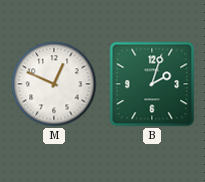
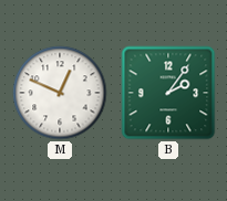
B: 2:03 -> 2:06 (168, 93)
